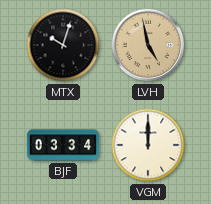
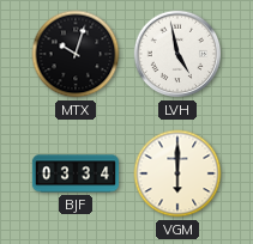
LVH dial: champagne -> white (177, 54)
VGM: 12:00 -> 6:00 (177, 173)
